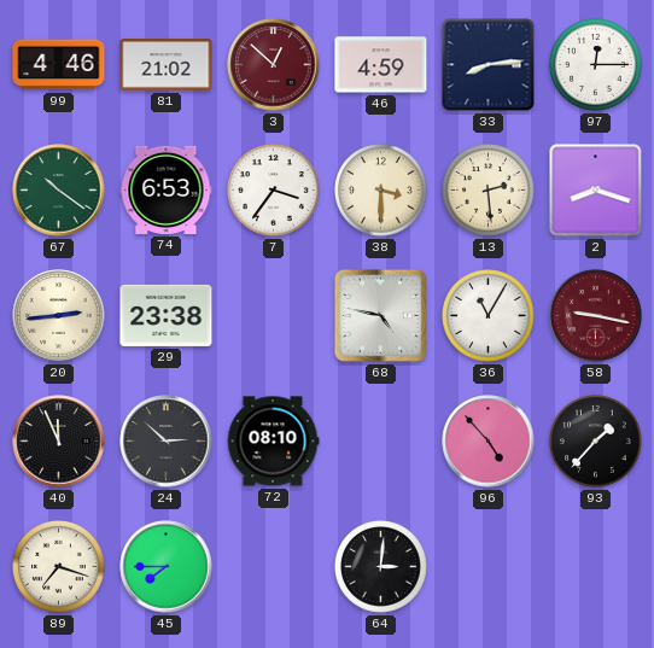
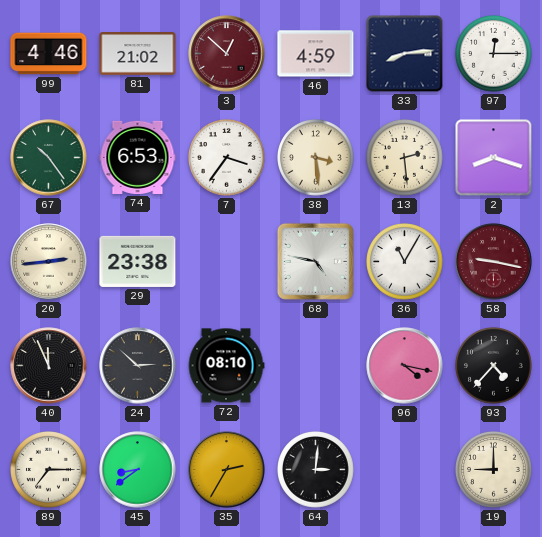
67: 10:21 -> 10:24 (49, 158)
38: 3:30 -> 3:29 (316, 158)
96: 4:53 -> 4:17 (405, 366)
93: 1:37 -> 4:37 (494, 366)
89: 7:18 -> 7:15 (49, 470)
45: 7:45 -> 8:39 (138, 470)
35: none -> 2:35 (227, 470)
19: none -> 9:00 (494, 470)
